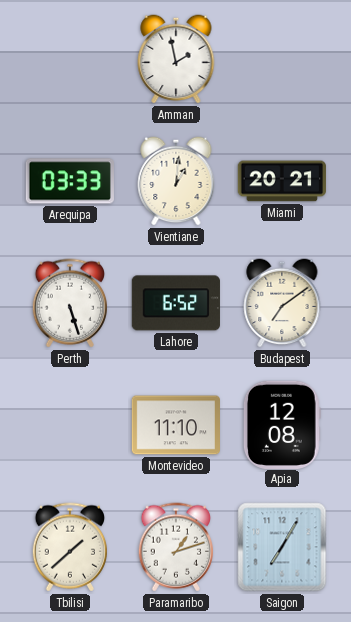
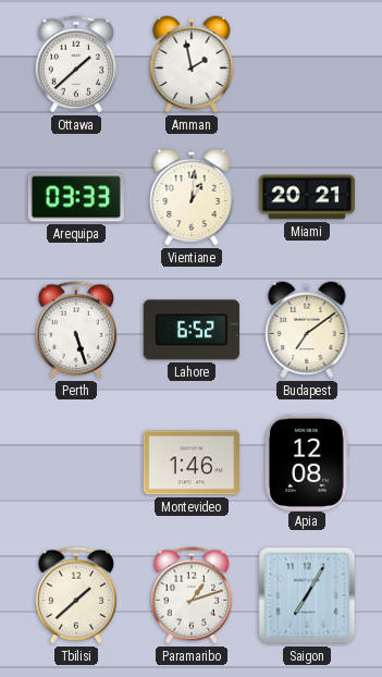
Ottawa: none -> 1:38 (75, 64)
Montevideo: 11:10 -> 1:46 (192, 463)
